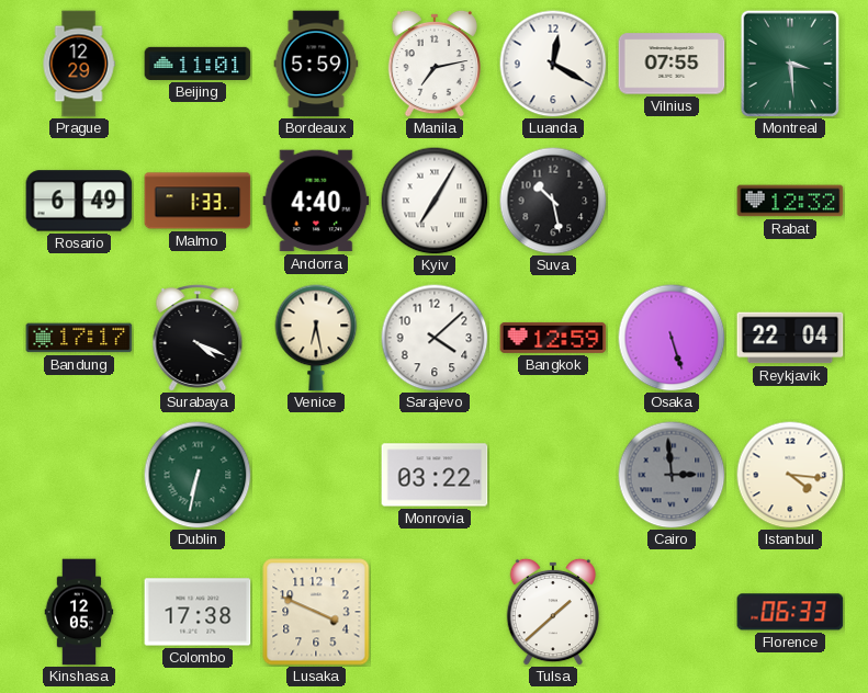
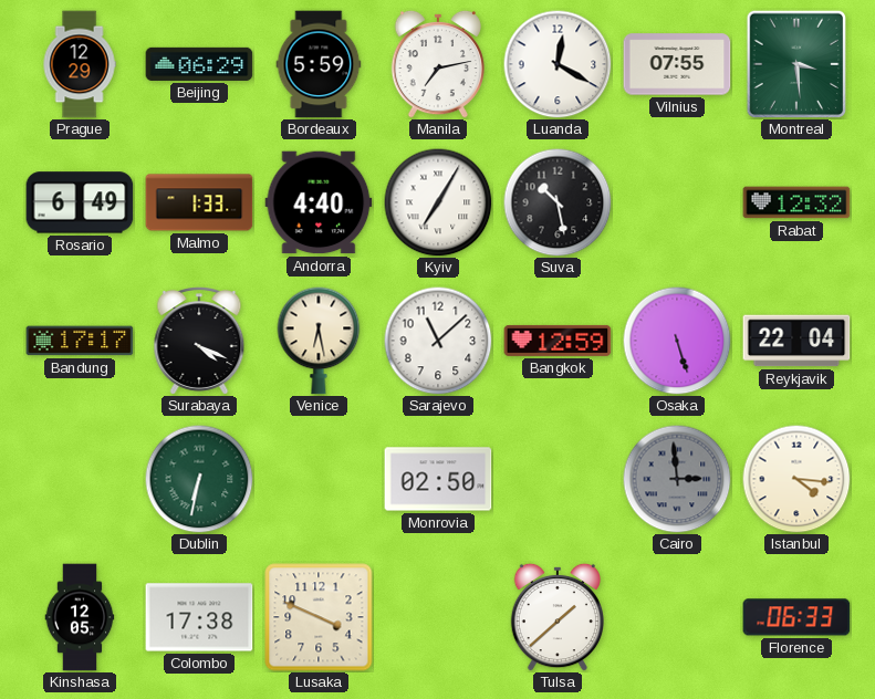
Beijing: 11:01 -> 06:29 (199, 64)
Sarajevo: 4:08 -> 11:08 (438, 341)
Monrovia: 03:22 -> 02:50 (438, 479)
